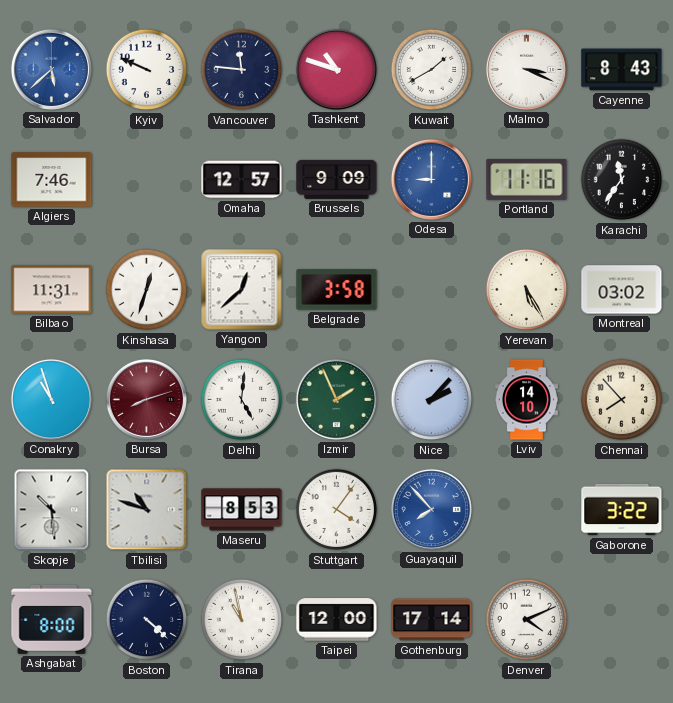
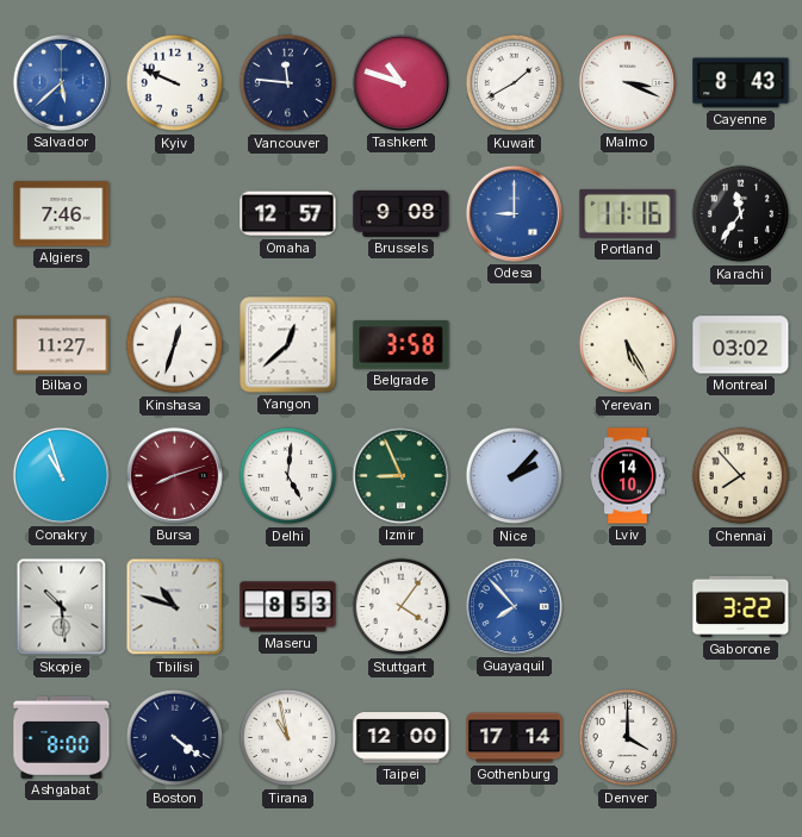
Brussels: 9:09 -> 9:08 (402, 213)
Bilbao: 11:31 -> 11:27 (62, 345)
Izmir: 1:56 -> 8:56 (400, 475)
Boston: 4:22 -> 4:21 (175, 738)
Denver: 4:11 -> 4:00 (628, 738)
